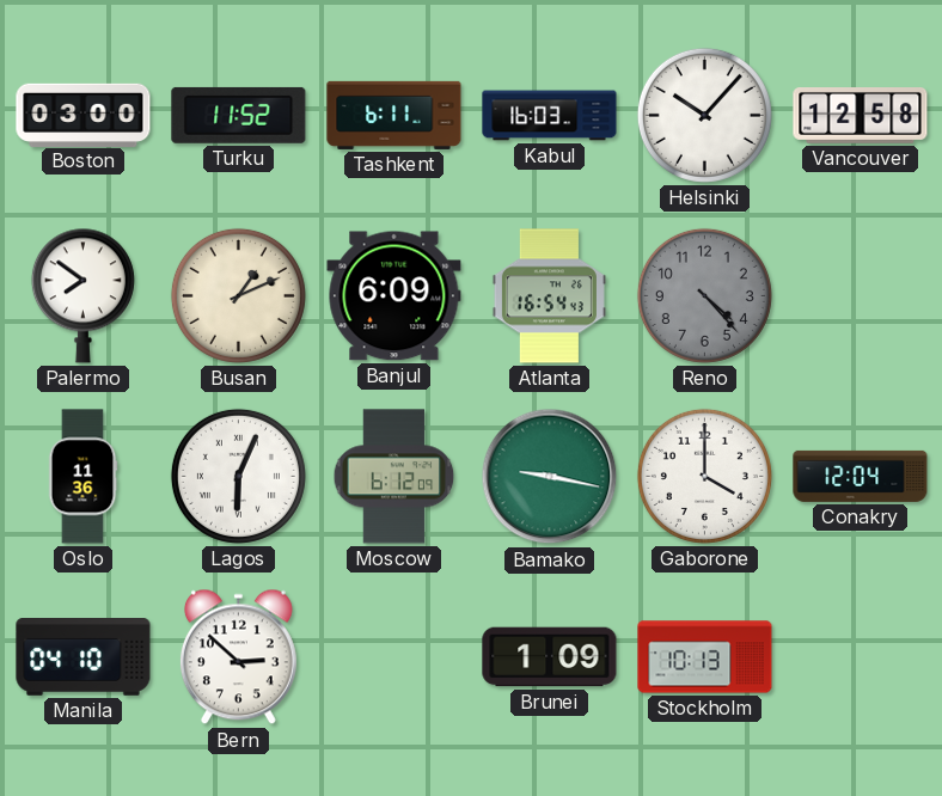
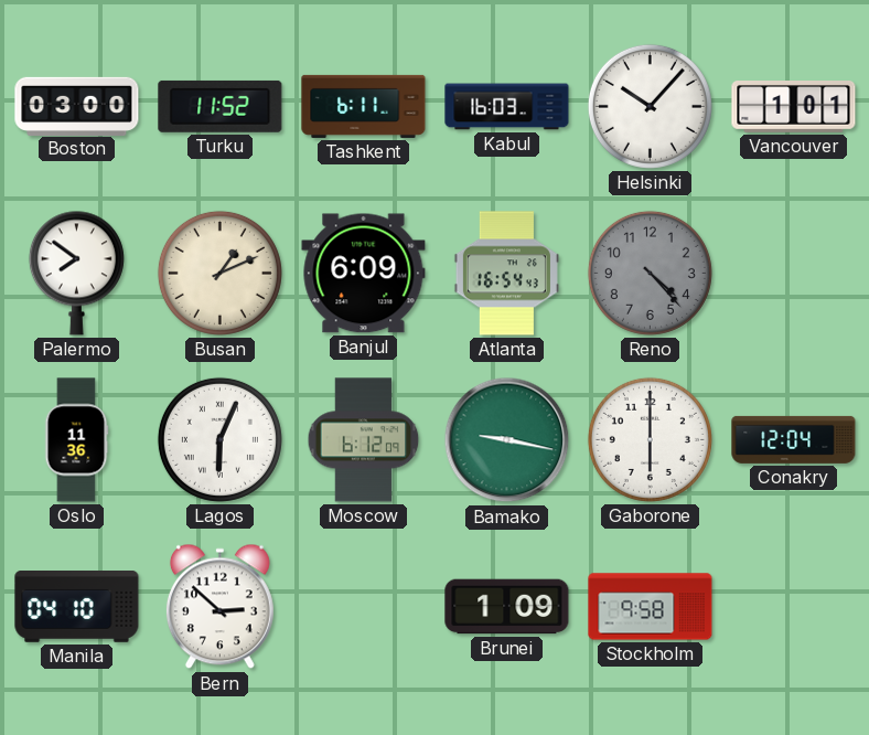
Vancouver: 12:58 -> 1:01 (794, 107)
Gaborone: 4:00 -> 6:00 (650, 439)
Stockholm: 10:13 -> 9:58 (651, 607)
